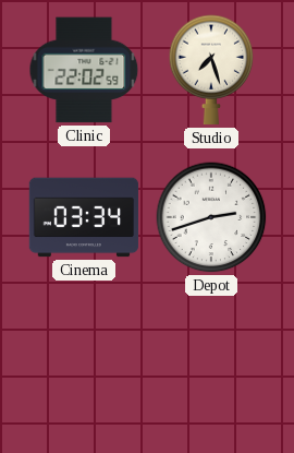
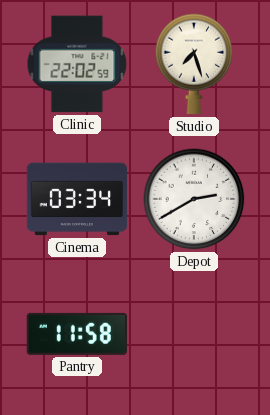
Depot: 2:42 -> 2:40 (194, 199)
Pantry: none -> 11:58 (77, 334)
